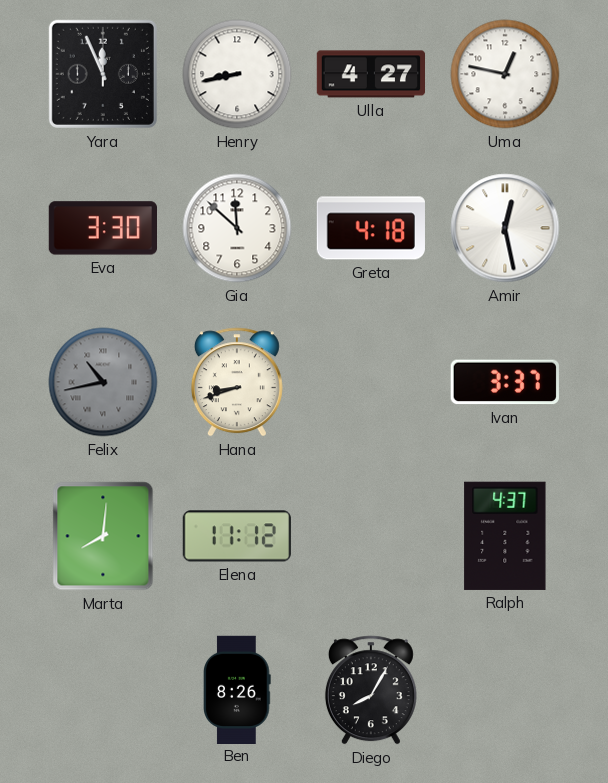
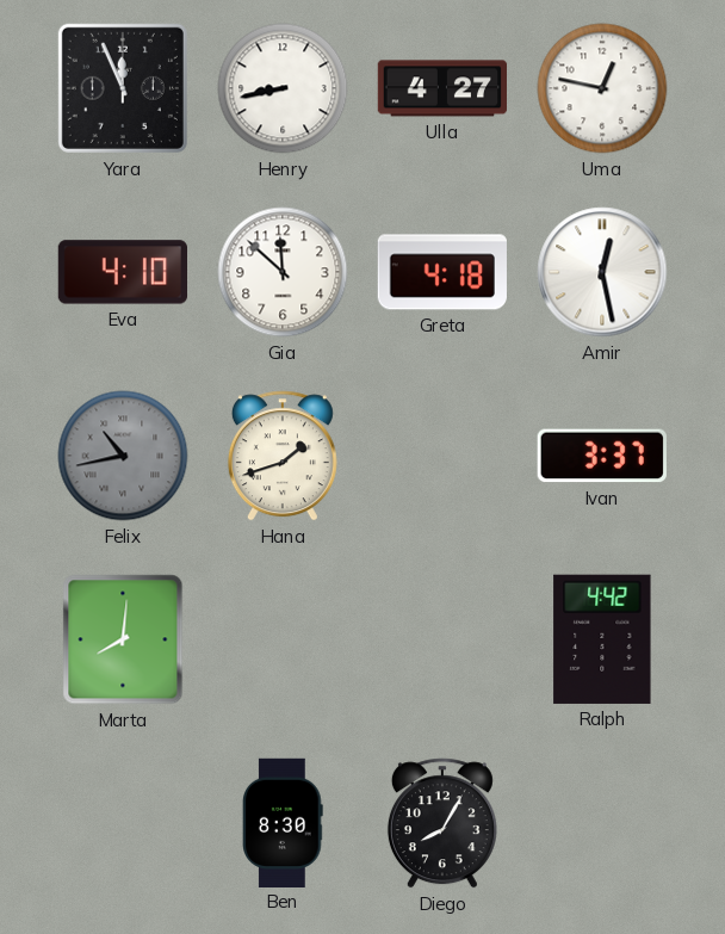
Eva: 3:30 -> 4:10 (122, 272)
Hana: 8:42 -> 1:42 (283, 456)
Elena: 11:12 -> none (237, 536)
Ralph: 4:37 -> 4:42 (602, 639)
Ben: 8:26 -> 8:30 (283, 822)
